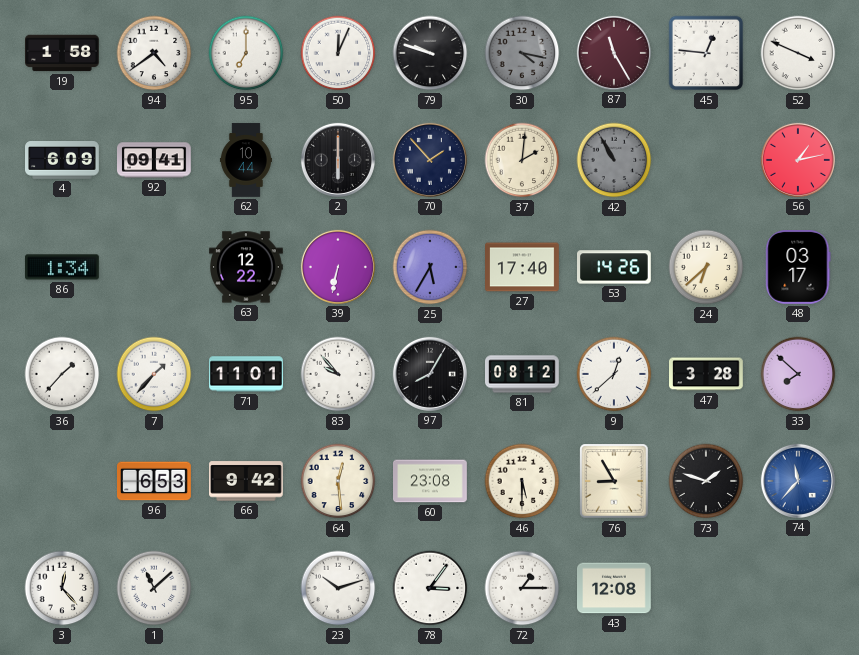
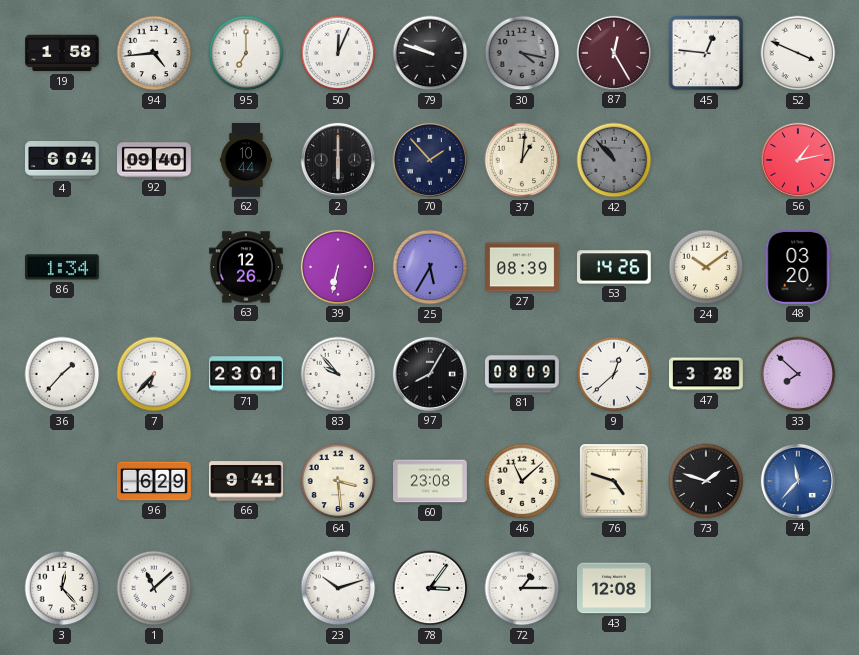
94: 4:39 -> 4:44 (154, 53)
87: 11:25 -> 12:25 (614, 53)
4: 6:09 -> 6:04 (62, 160)
92: 09:41 -> 09:40 (155, 160)
37: 2:01 -> 1:01 (522, 160)
42: 10:55 -> 10:53 (614, 160)
63: 12:22 -> 12:26 (246, 267)
27: 17:40 -> 08:39 (523, 267)
24: 6:38 -> 10:09 (706, 267)
48: 03:17 -> 03:20 (798, 268)
7: 1:37 -> 6:37 (154, 374)
71: 11:01 -> 23:01 (246, 374)
81: 08:12 -> 08:09 (523, 374)
96: 6:53 -> 6:29 (154, 481)
66: 9:42 -> 9:41 (247, 481)
64: 12:29 -> 3:29 (338, 481)
46: 5:30 -> 11:08 (522, 481)
76: 8:55 -> 4:48 (614, 481)
